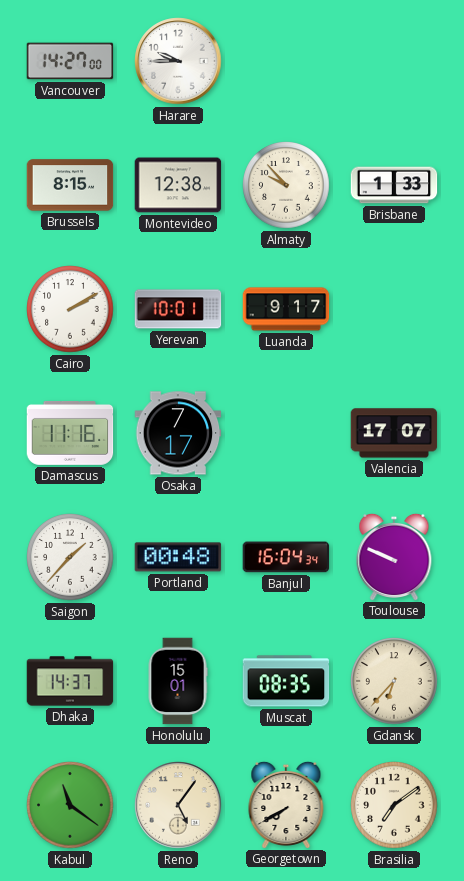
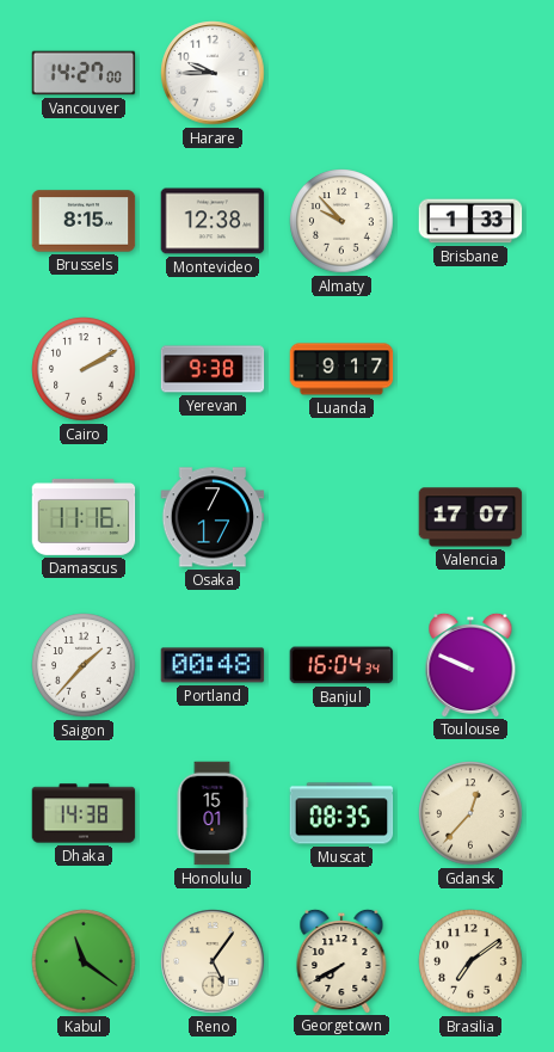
Yerevan: 10:01 -> 9:38 (213, 369)
Dhaka: 14:37 -> 14:38 (84, 813)
Gdansk: 6:37 -> 12:37 (470, 813)
